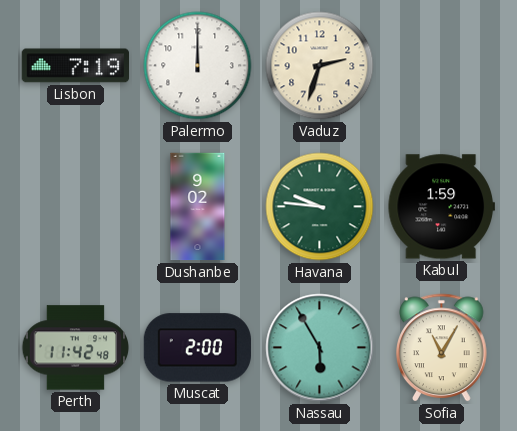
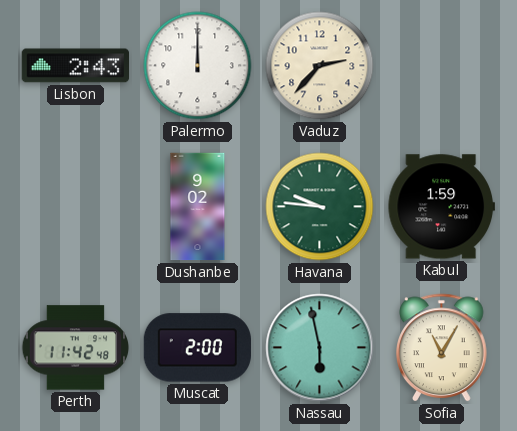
Lisbon: 7:19 -> 2:43 (75, 66)
Vaduz: 2:33 -> 2:37 (320, 66)
Nassau: 5:55 -> 5:58 (320, 348)
